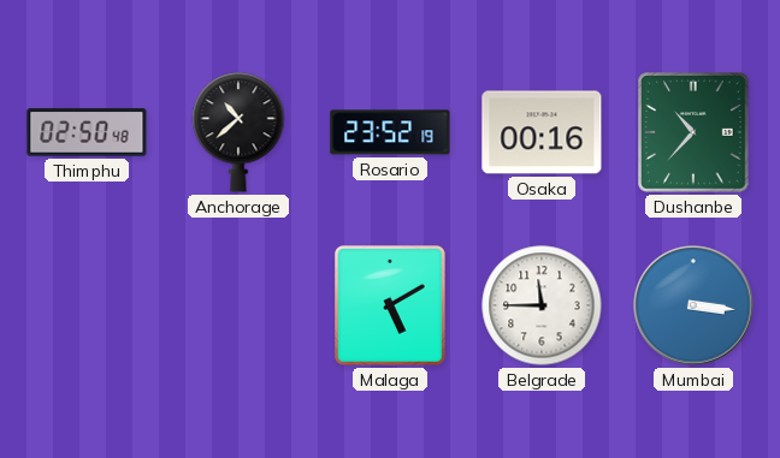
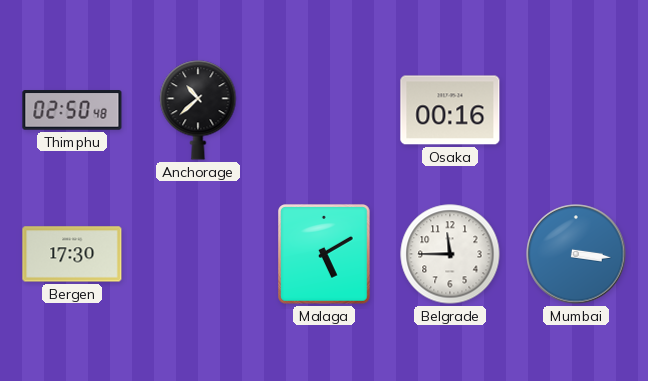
Rosario: 23:52 -> none (390, 132)
Dushanbe: 10:37 -> none (695, 132)
Bergen: none -> 17:30 (72, 254)
